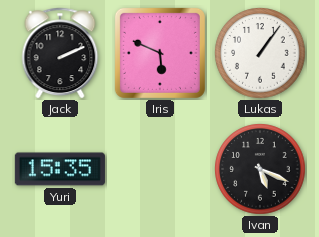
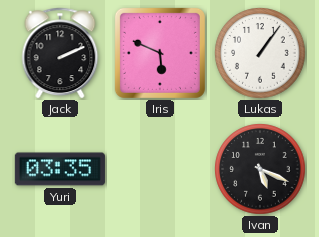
Yuri: 15:35 -> 03:35 (60, 169)
